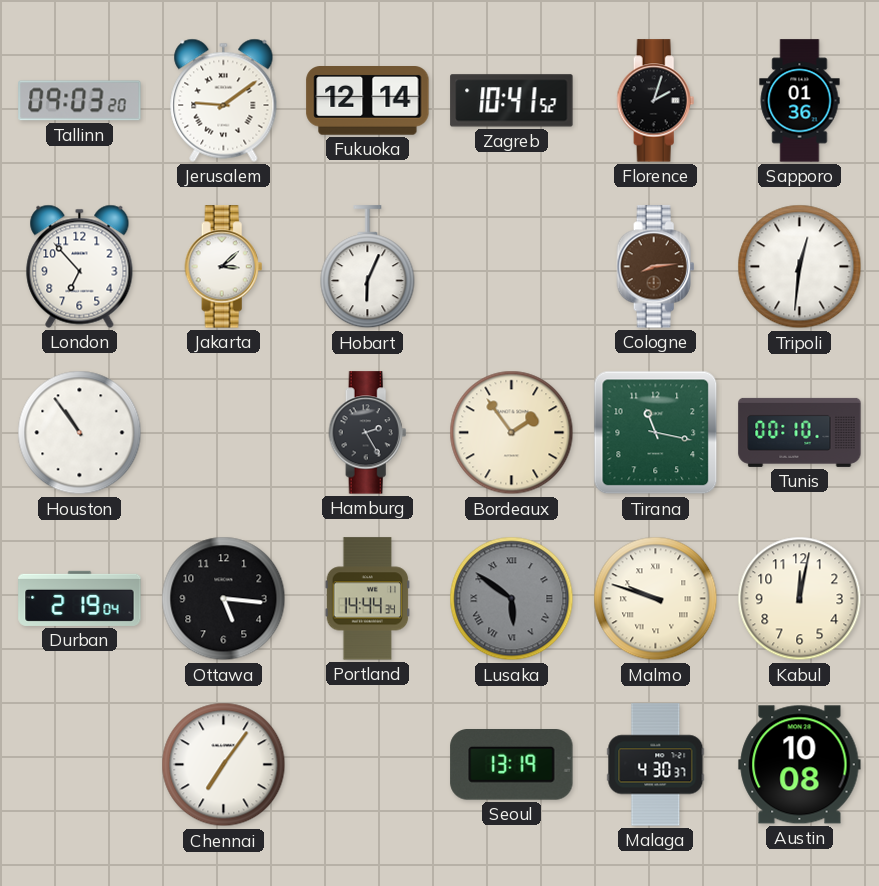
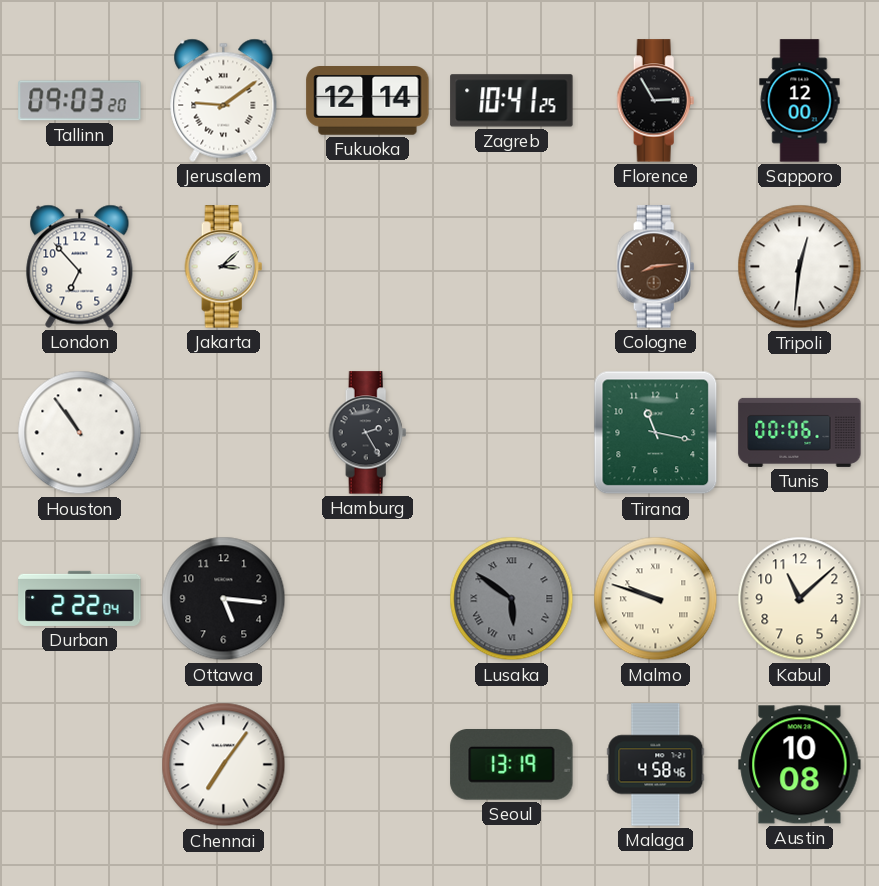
Zagreb: 10:41:52 -> 10:41:25 (512, 101)
Florence: 2:03 -> 2:55 (656, 101)
Sapporo: 01:36 -> 12:00 (800, 101)
Hobart: 6:04 -> none (368, 267)
Bordeaux: 1:54 -> none (512, 433)
Tunis: 00:10 -> 00:06 (800, 432)
Durban: 2:19 -> 2:22 (80, 598)
Portland: 14:44 -> none (368, 599)
Kabul: 12:02 -> 11:08 (800, 599)
Malaga: 4:30 -> 4:58 (656, 765)
